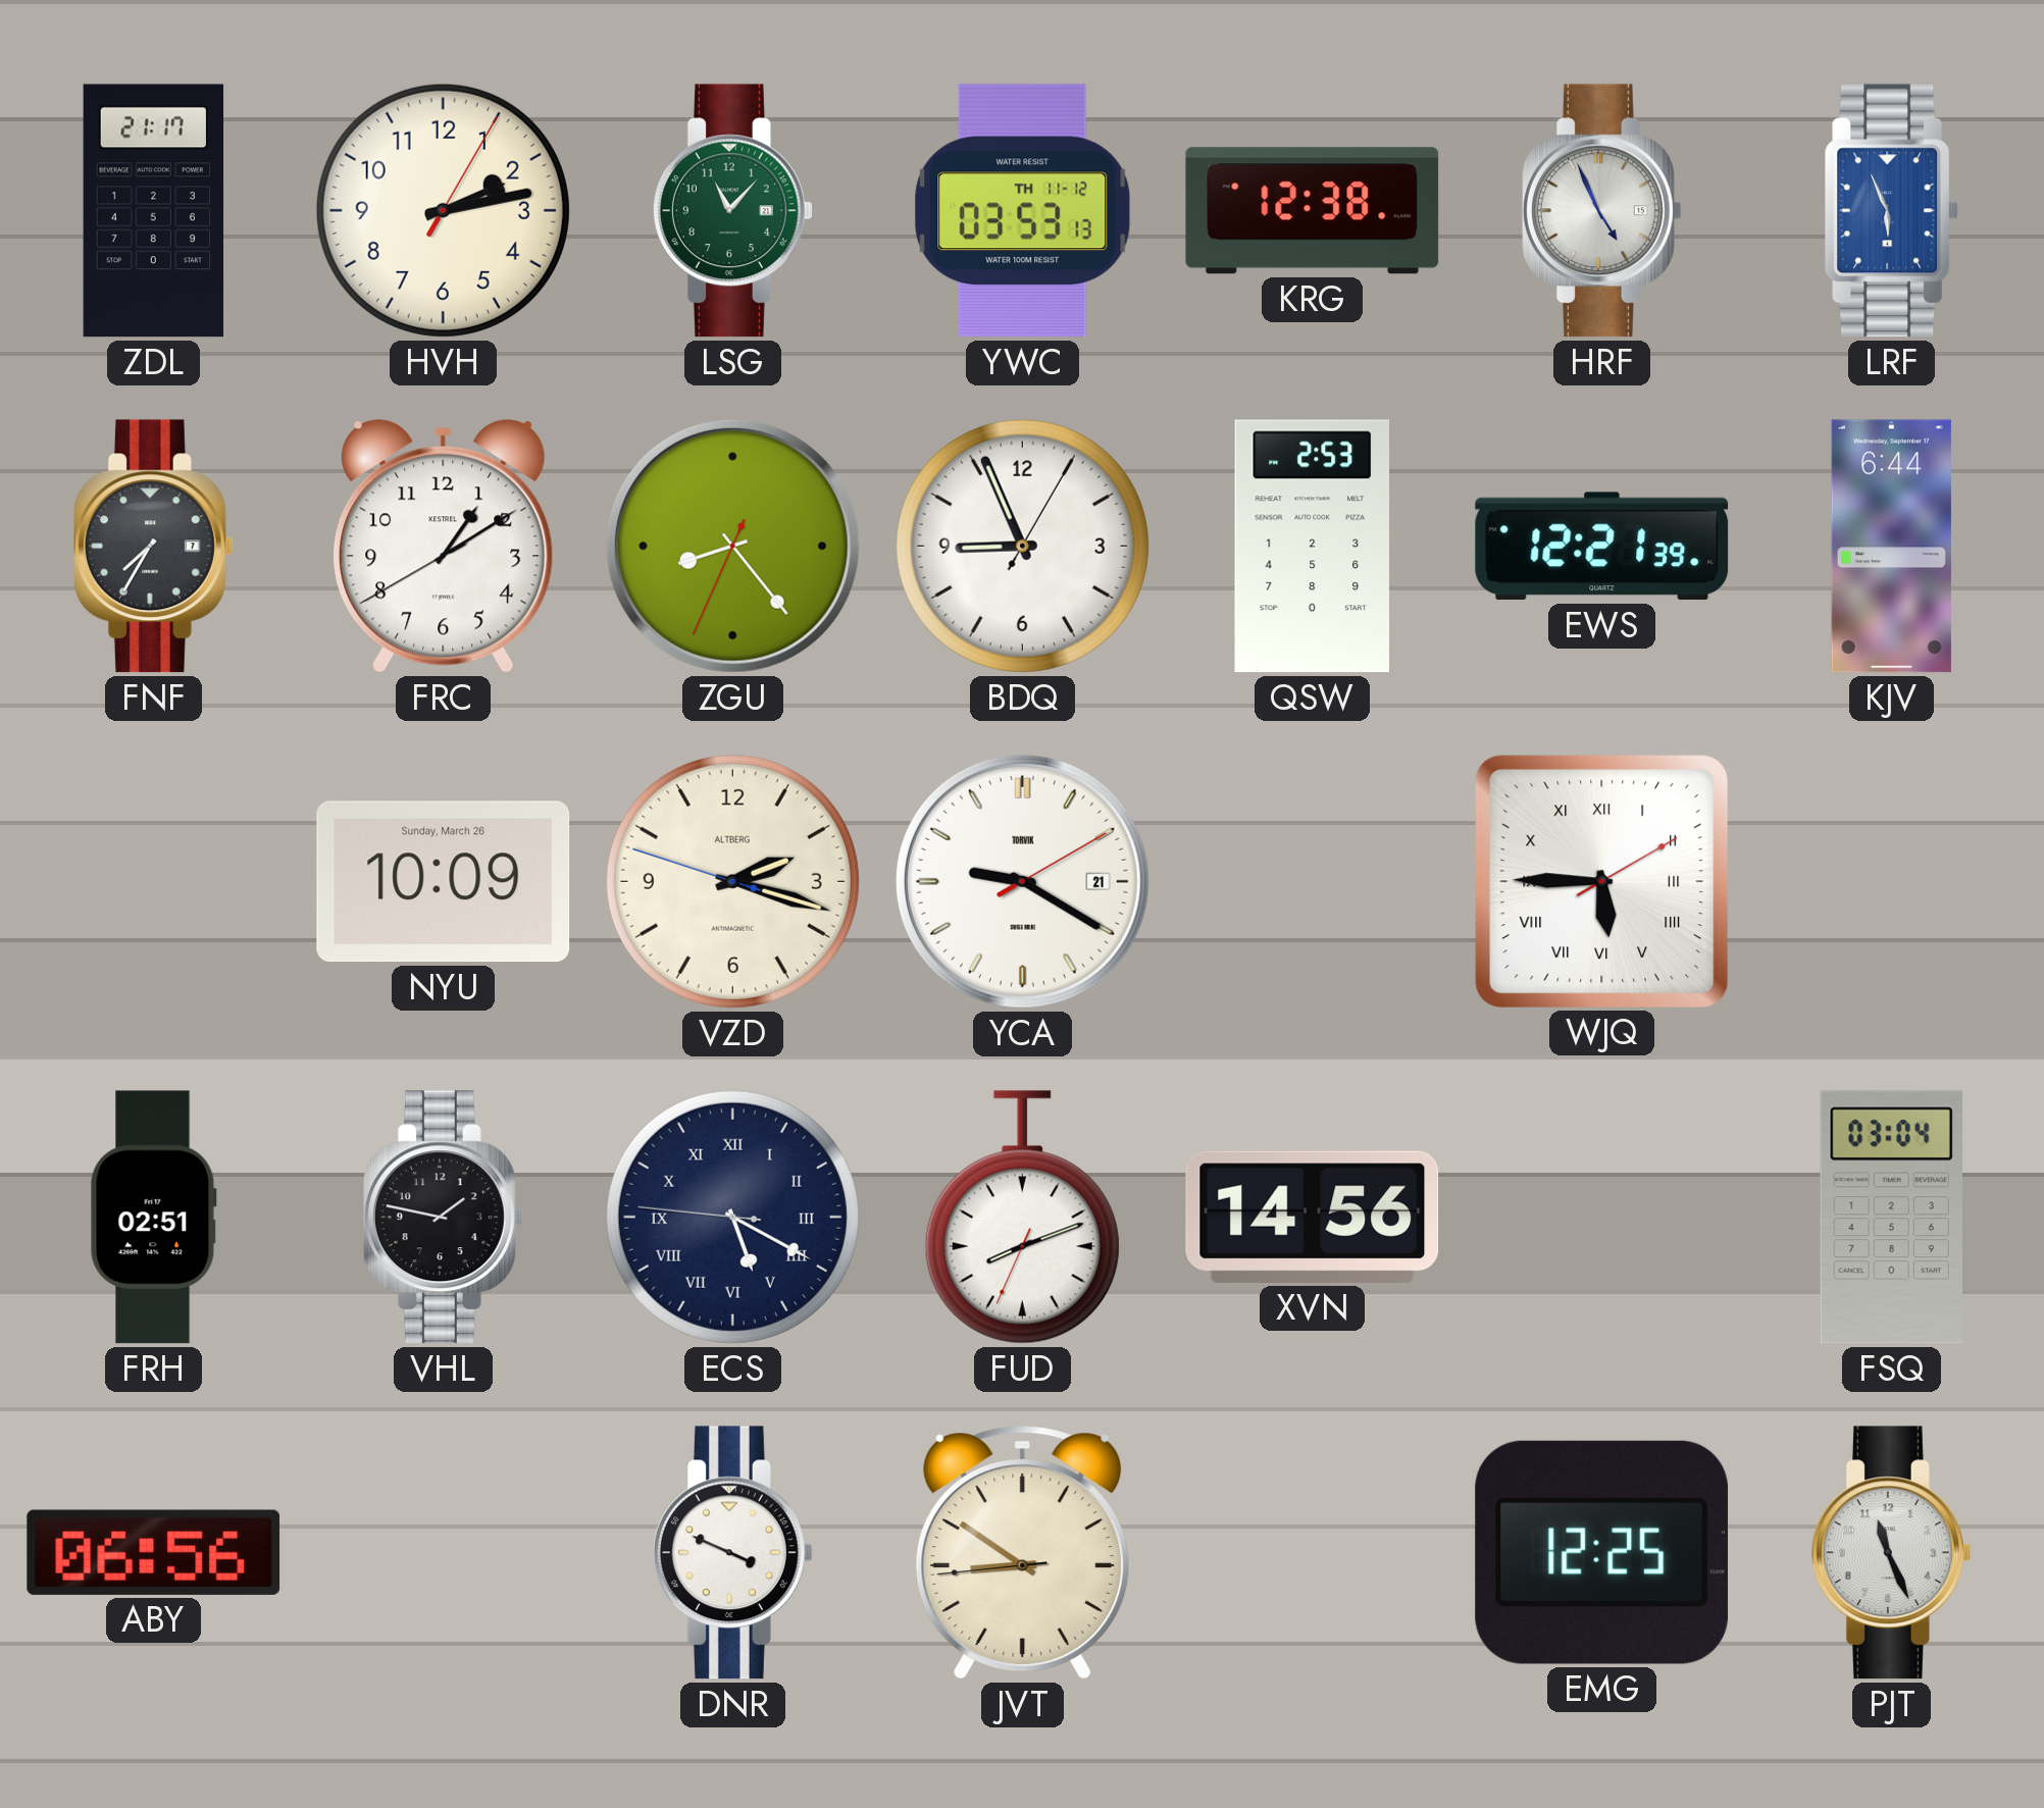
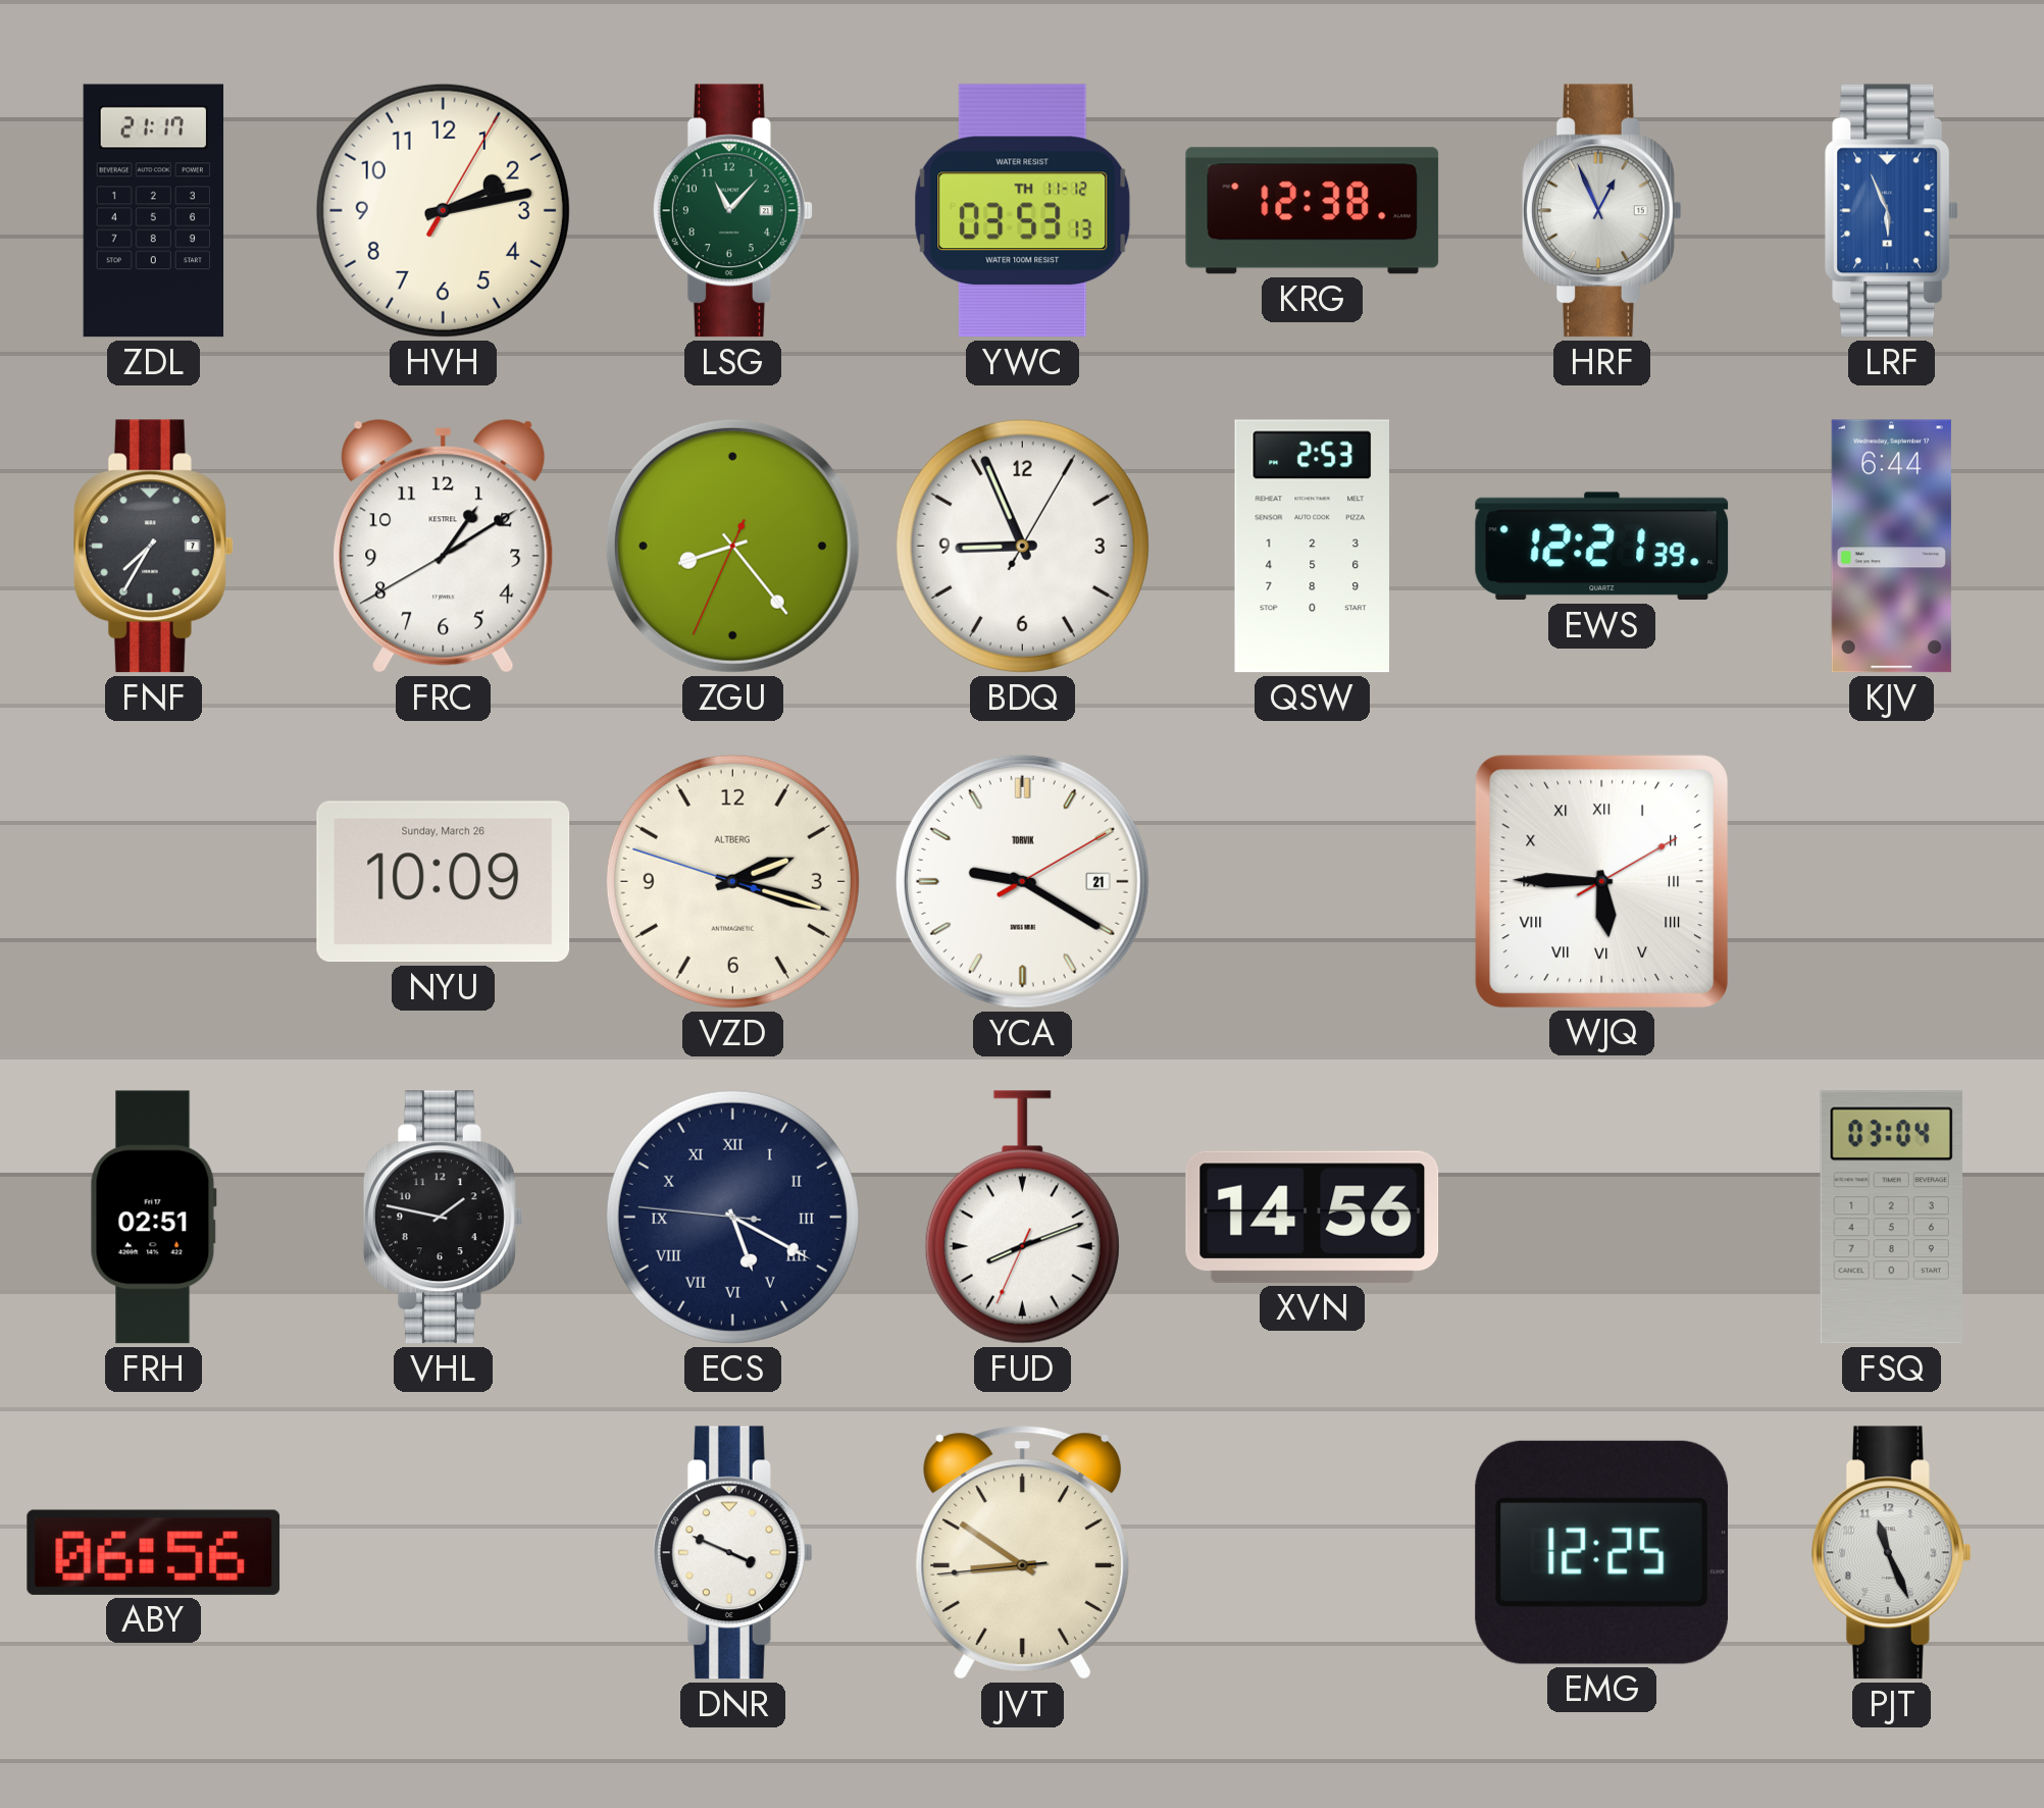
HRF: 4:56 -> 12:56 (1601, 211)
